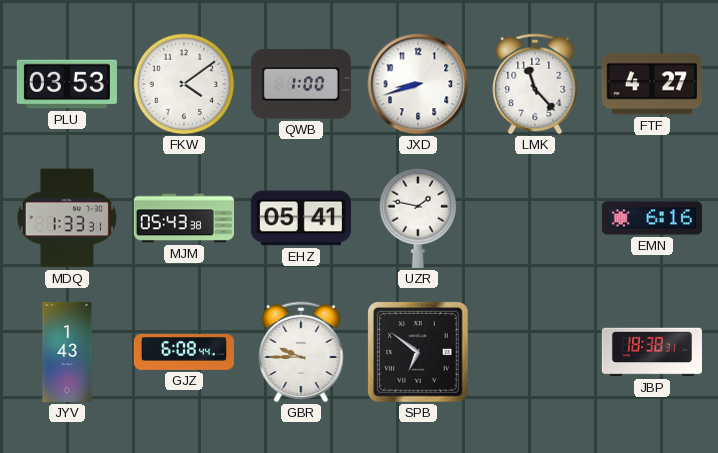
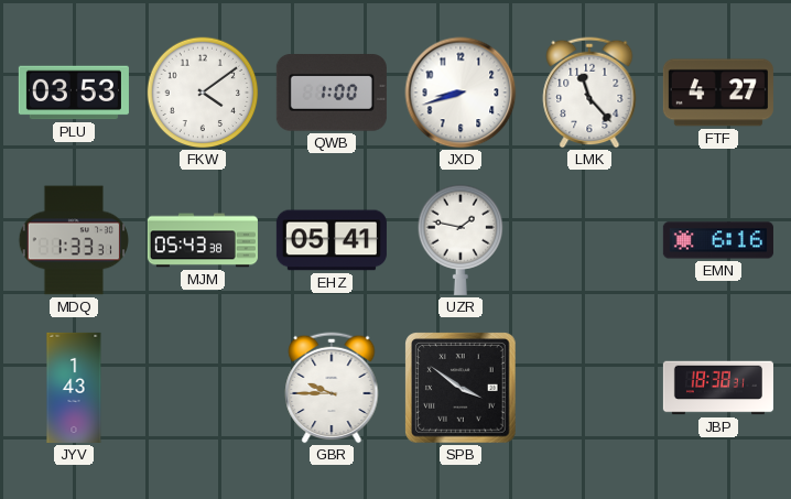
GJZ: 6:08 -> none (184, 353)
SPB: 6:51 -> 3:51 (460, 388)
